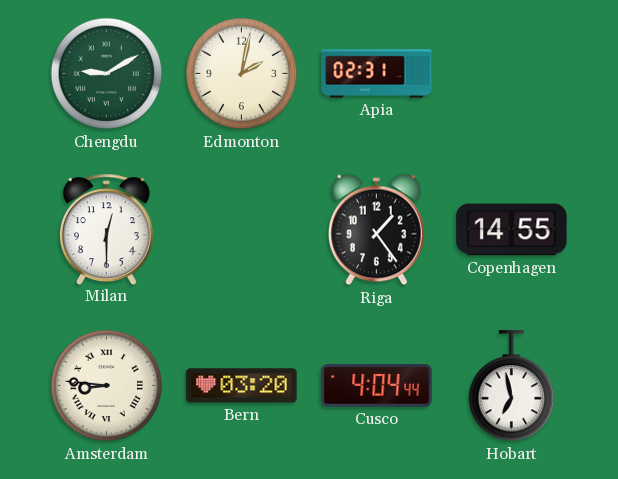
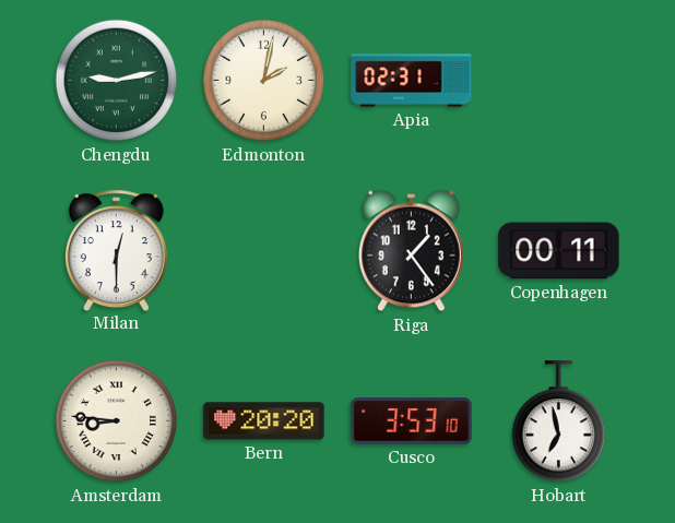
Chengdu: 9:10 -> 9:13 (117, 81)
Copenhagen: 14:55 -> 00:11 (559, 251)
Bern: 03:20 -> 20:20 (264, 421)
Cusco: 4:04 -> 3:53 (412, 421)
